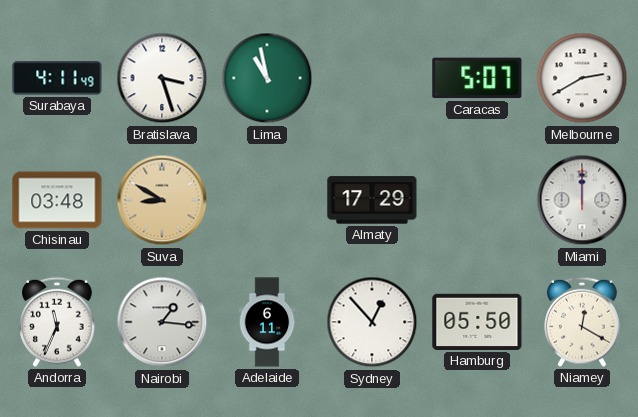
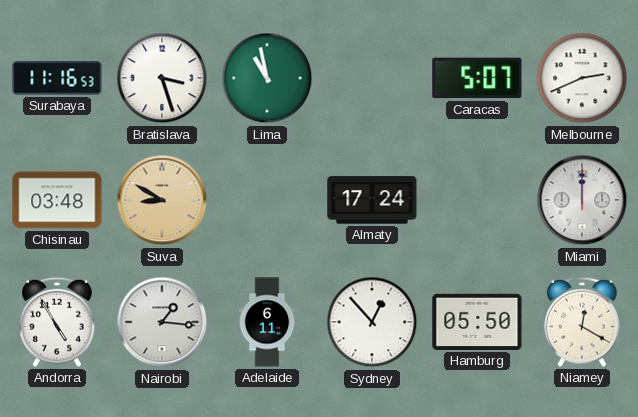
Surabaya: 4:11 -> 11:16 (57, 78)
Melbourne: 2:40 -> 2:41 (582, 78)
Almaty: 17:29 -> 17:24 (372, 200)
Andorra: 11:34 -> 4:55 (57, 322)
